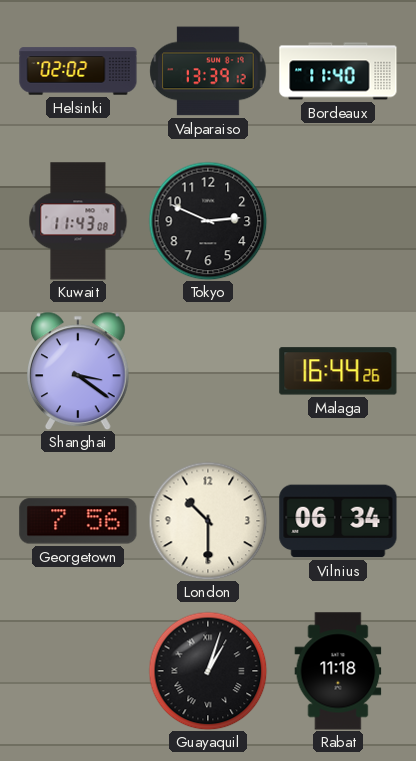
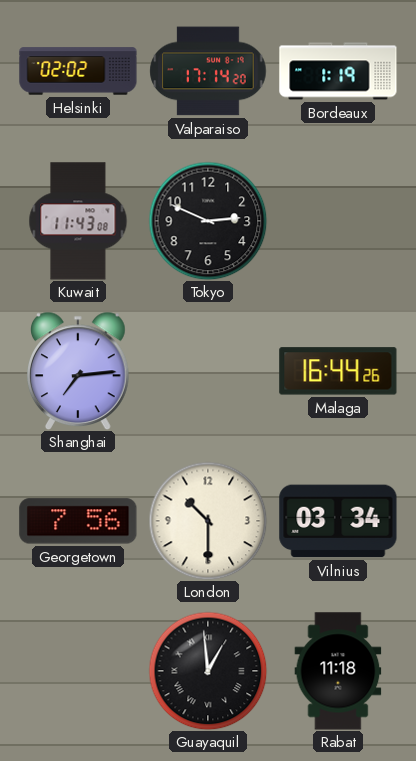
Valparaiso: 13:39 -> 17:14 (208, 71)
Bordeaux: 11:40 -> 1:19 (338, 71)
Shanghai: 3:21 -> 7:14 (79, 370)
Vilnius: 06:34 -> 03:34 (338, 521)
Guayaquil: 1:03 -> 12:59 (208, 671)
